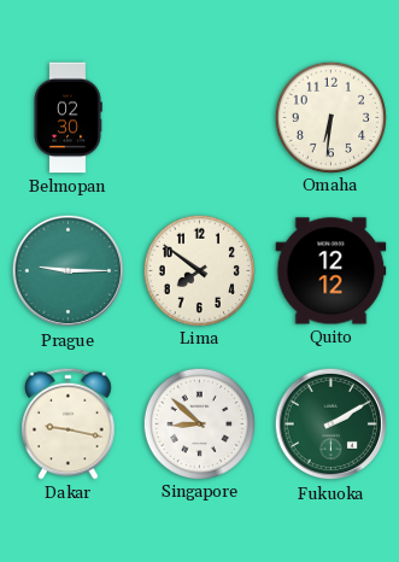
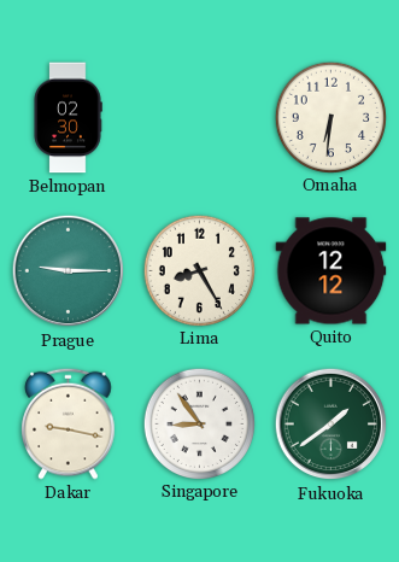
Lima: 7:51 -> 8:25 (199, 270)
Singapore: 8:52 -> 8:54 (199, 423)
Fukuoka: 2:10 -> 1:39 (331, 425)
